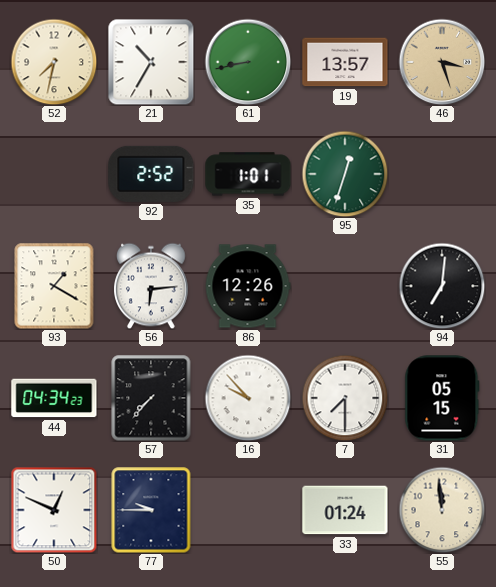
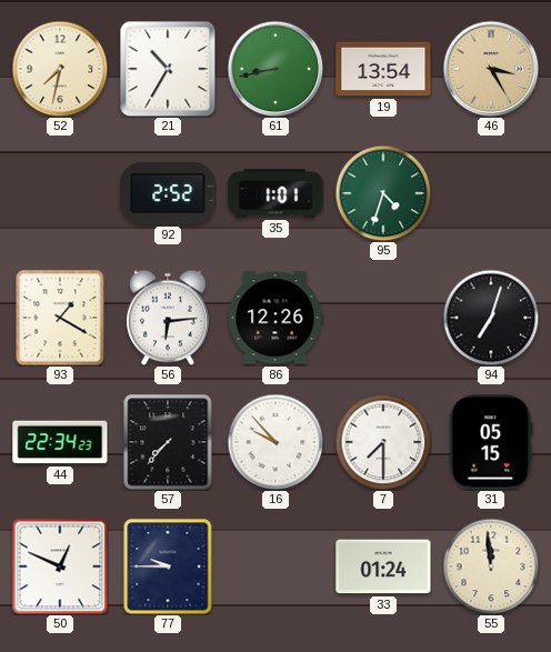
19: 13:57 -> 13:54 (383, 69)
46: 3:27 -> 3:25 (491, 69)
95: 12:33 -> 4:33 (383, 193)
94: 7:01 -> 7:03 (491, 318)
44: 04:34 -> 22:34 (60, 442)
